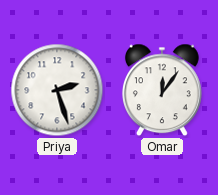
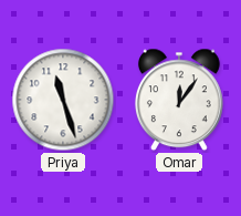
Priya: 2:27 -> 11:27 (63, 100)
